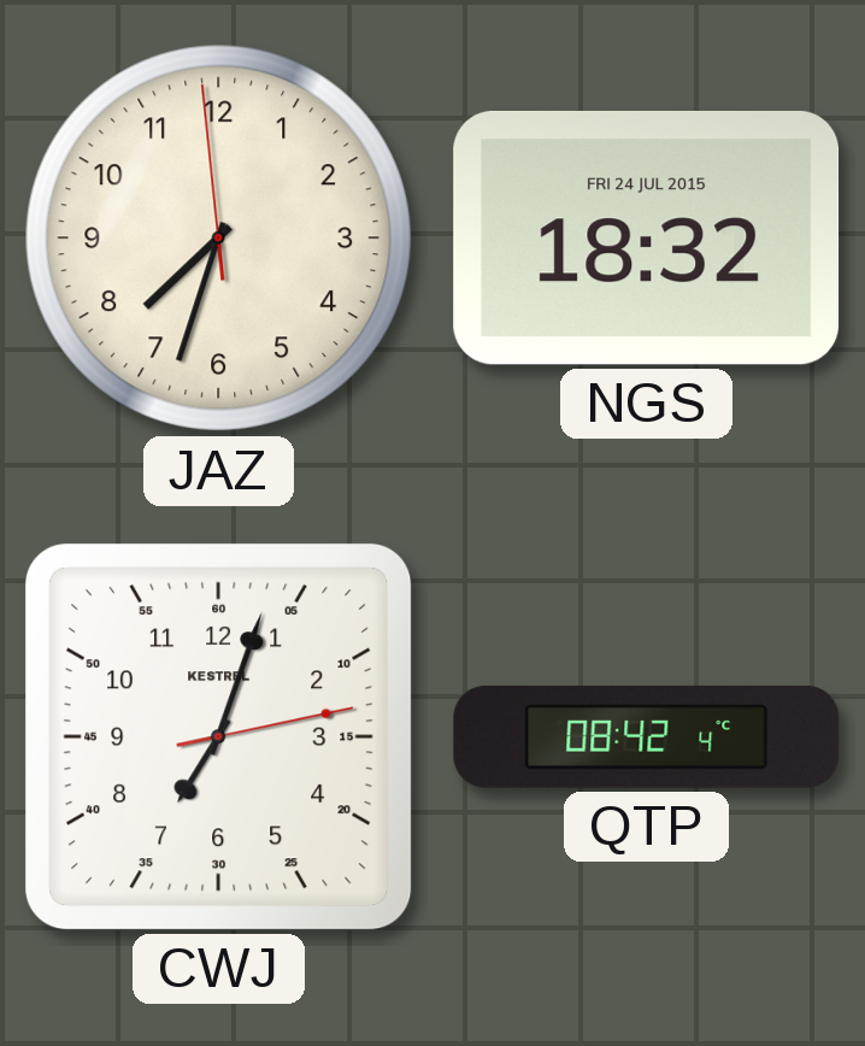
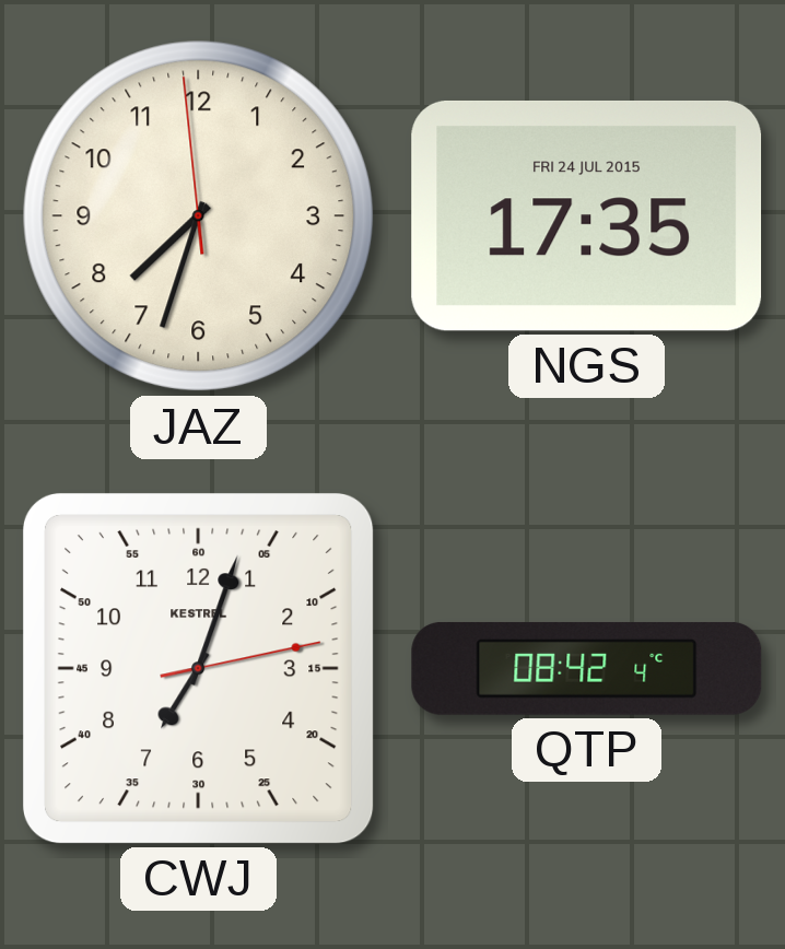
NGS: 18:32 -> 17:35 (587, 215)
